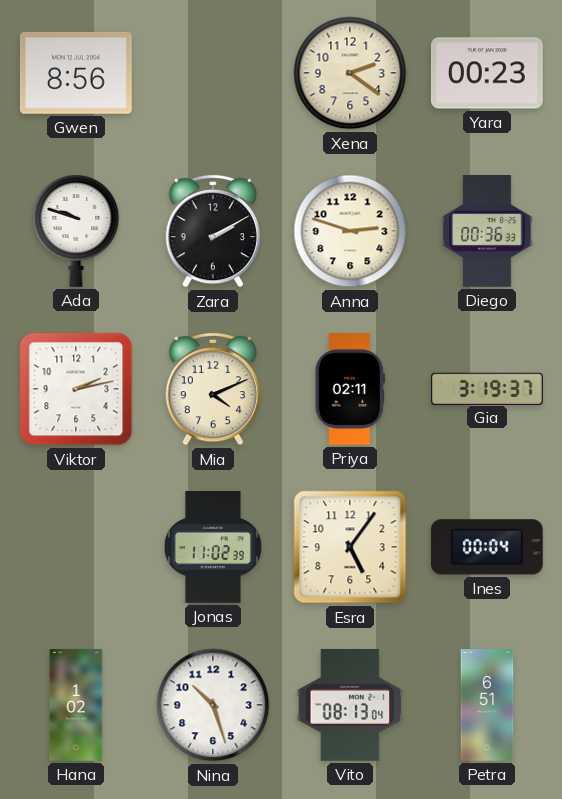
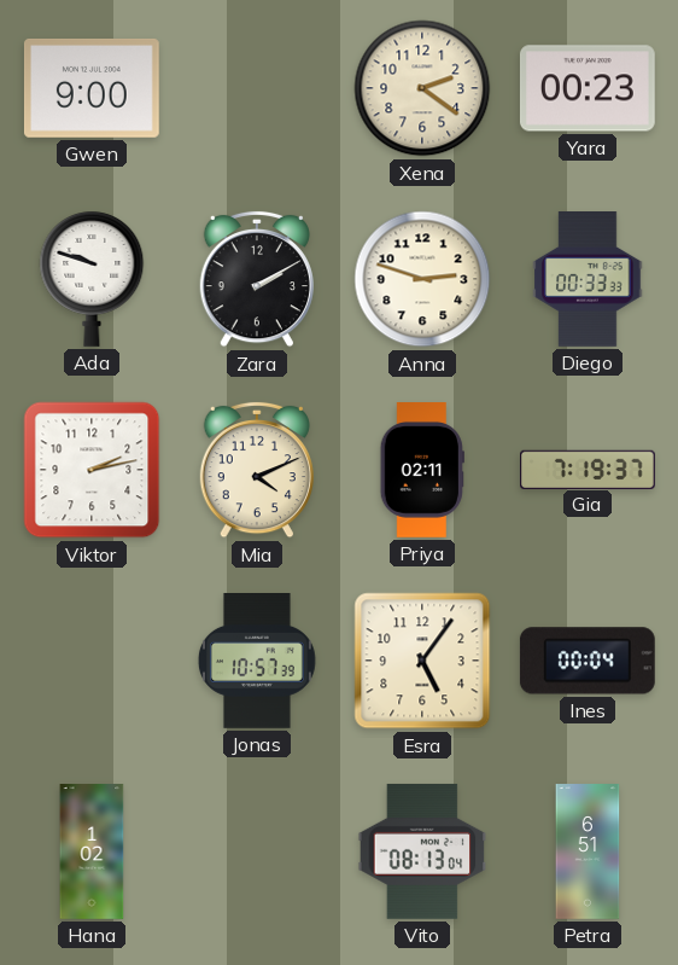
Gwen: 8:56 -> 9:00 (92, 88)
Diego: 00:36 -> 00:33 (588, 280)
Gia: 3:19 -> 7:19 (589, 469)
Jonas: 11:02 -> 10:57 (257, 662)
Nina: 10:27 -> none (213, 705)
